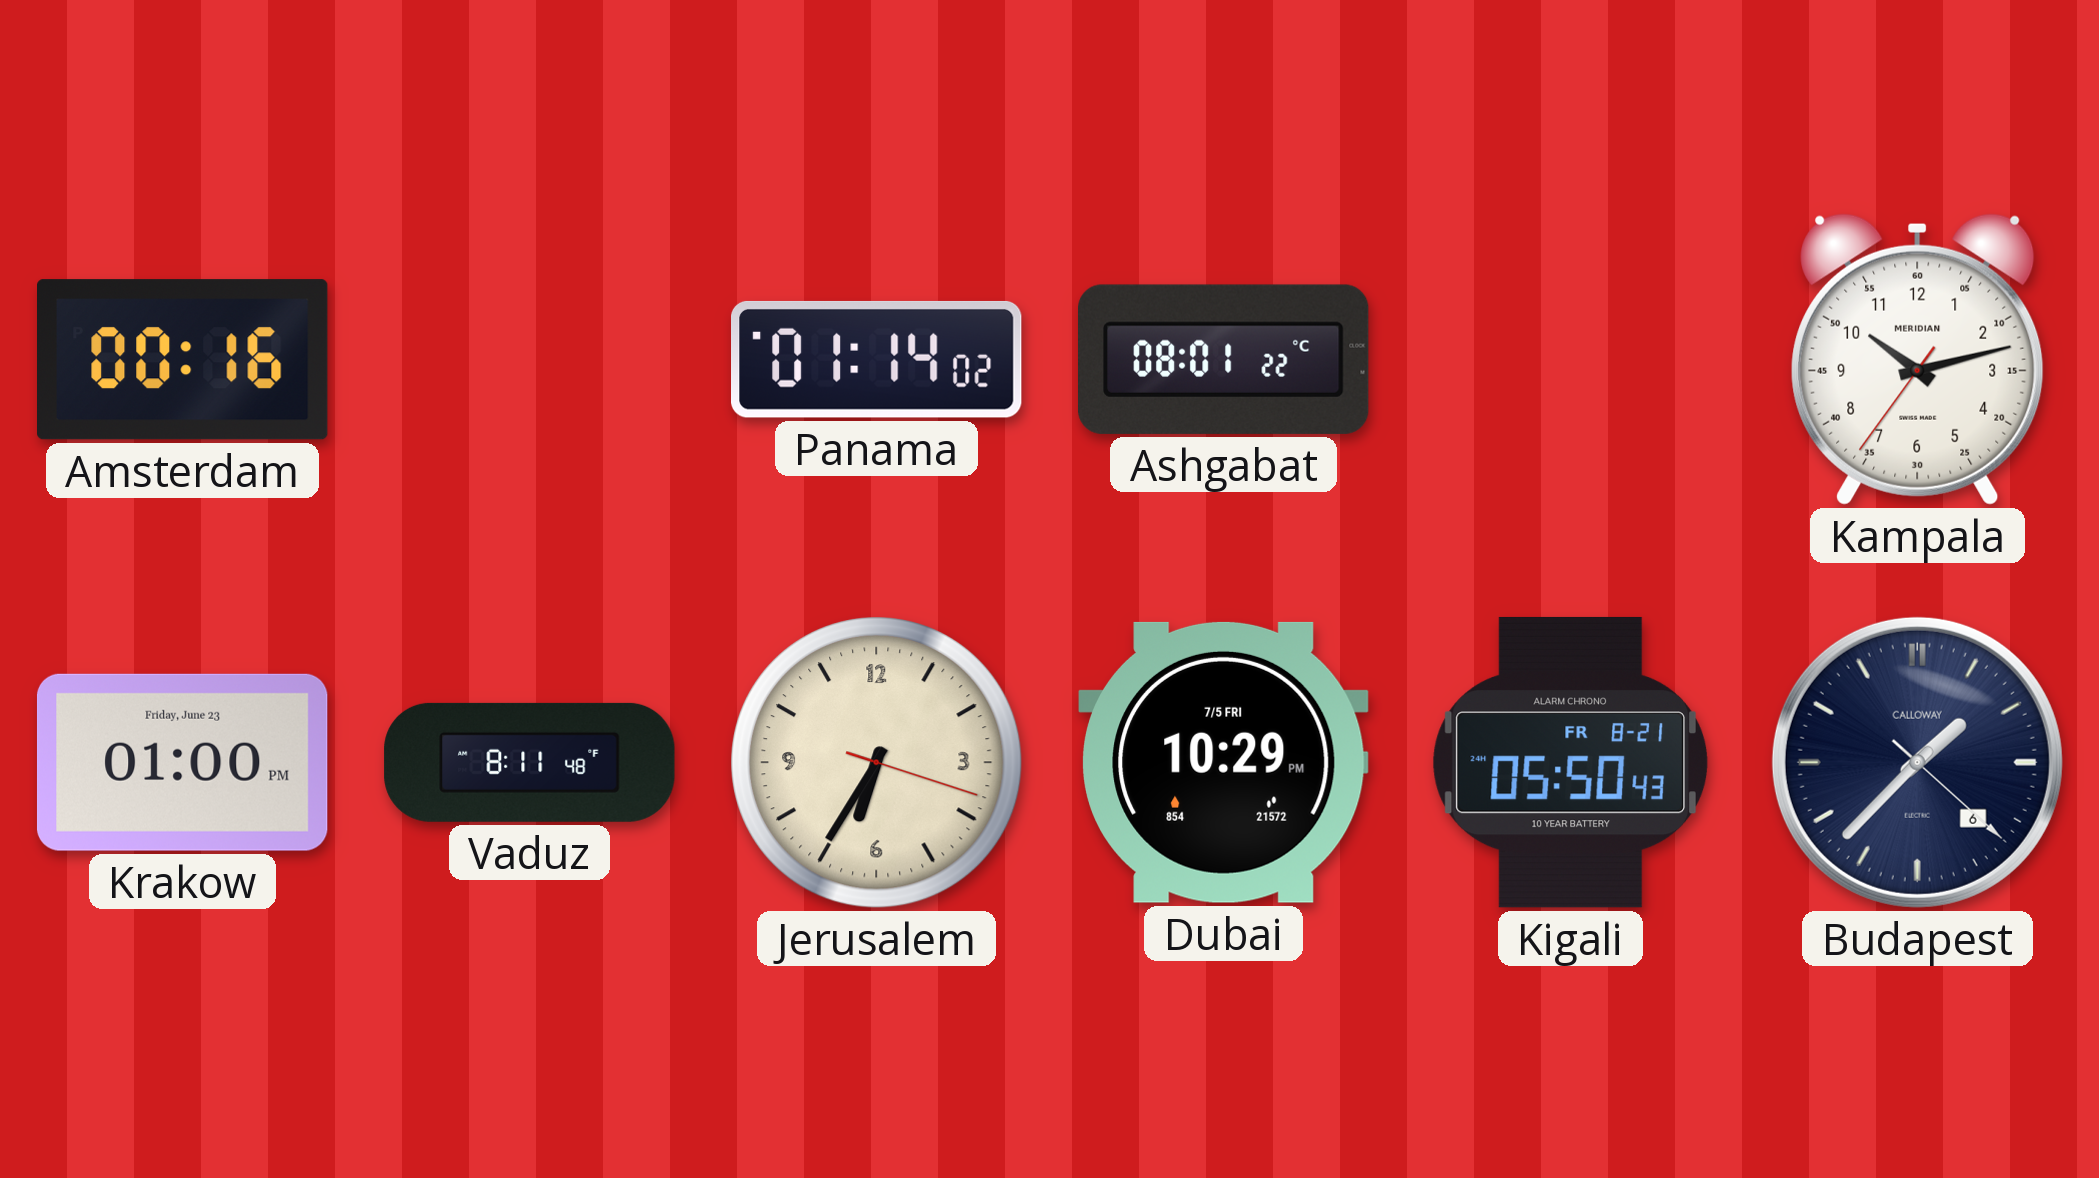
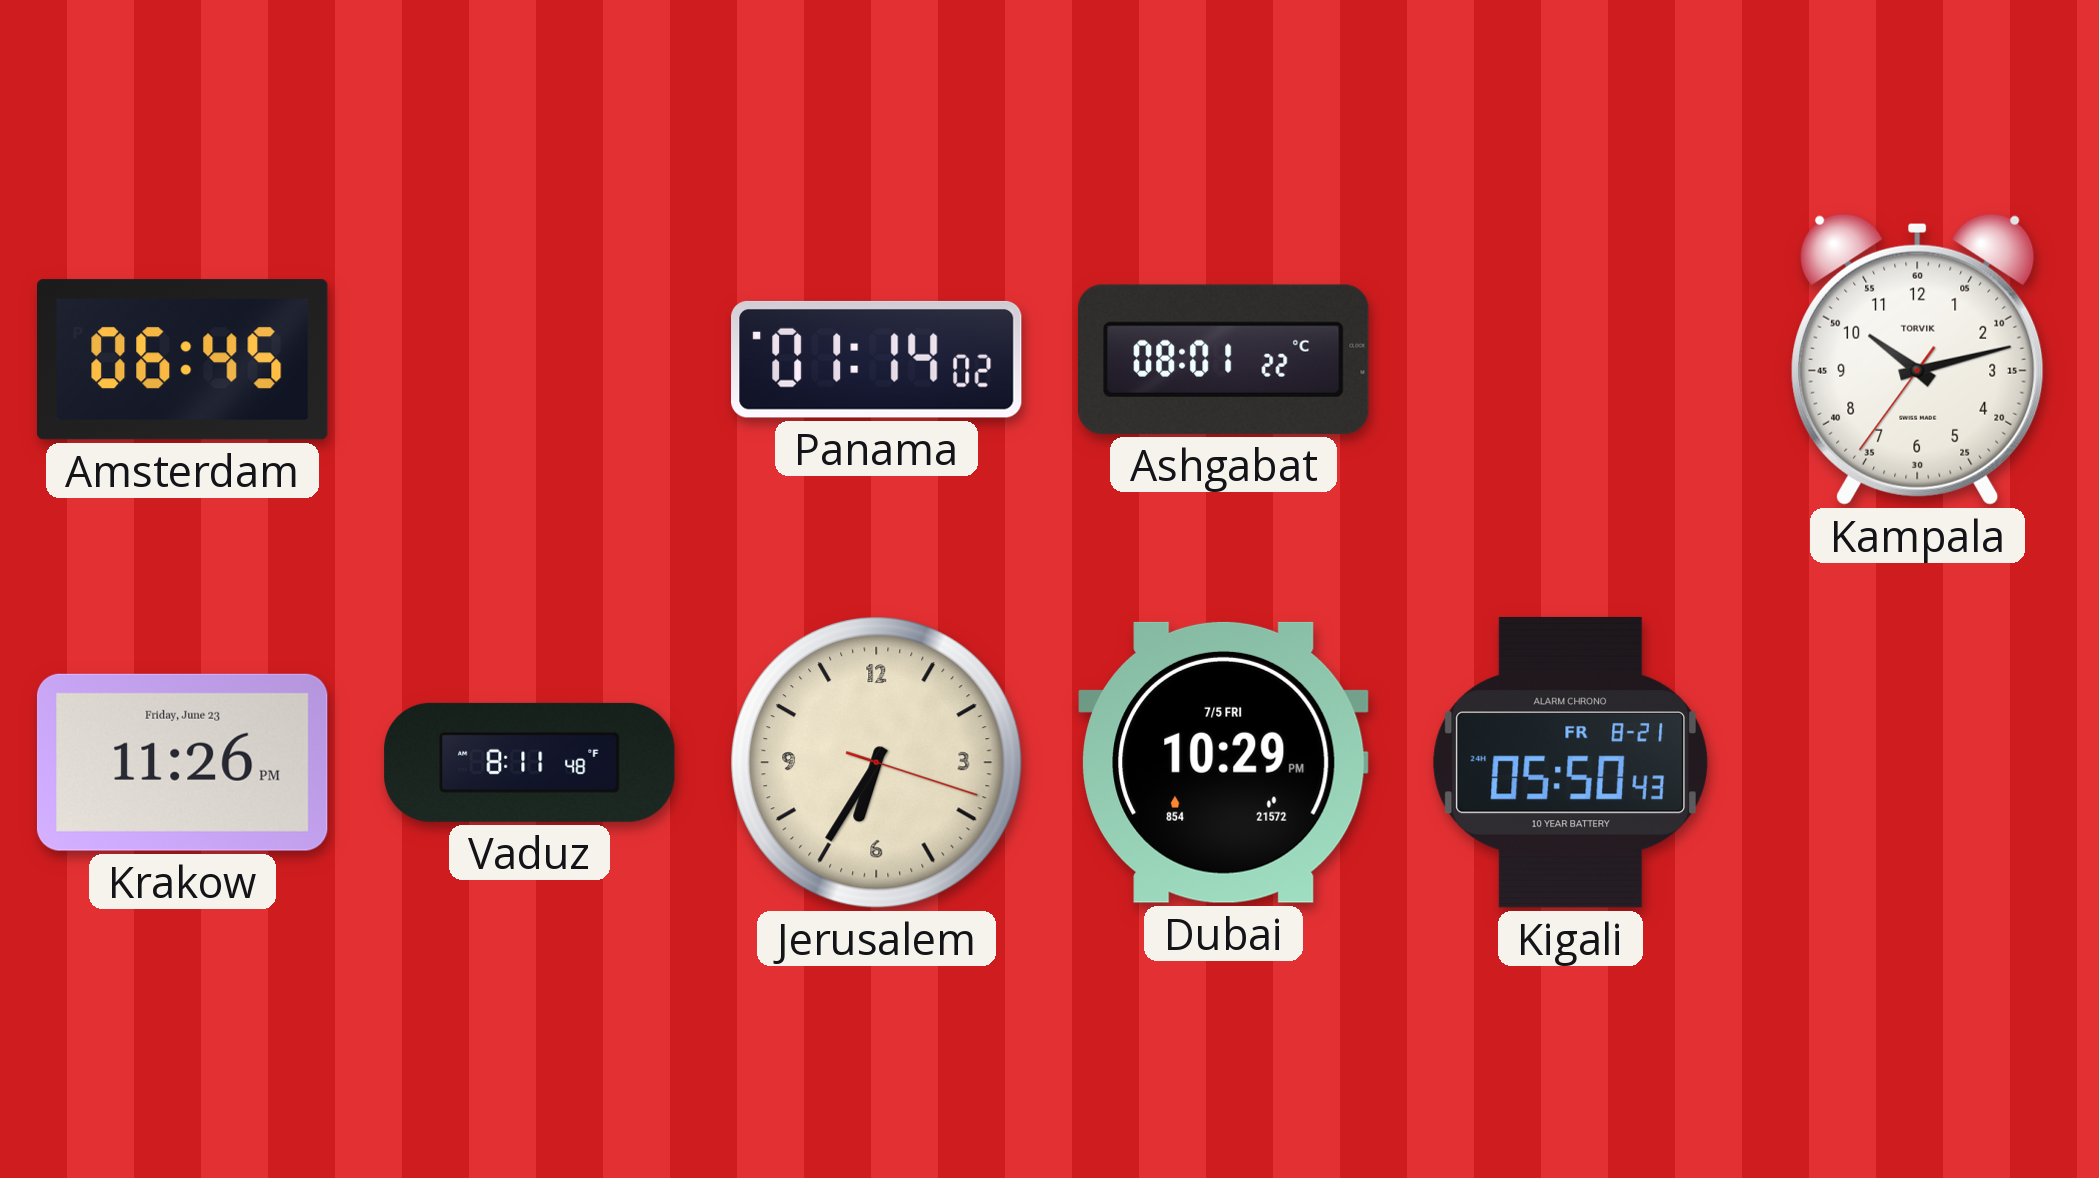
Amsterdam: 00:16 -> 06:45 (183, 360)
Kampala brand: MERIDIAN -> TORVIK (1918, 359)
Krakow: 01:00 -> 11:26 (182, 762)
Budapest: 1:37 -> none (1917, 762)
